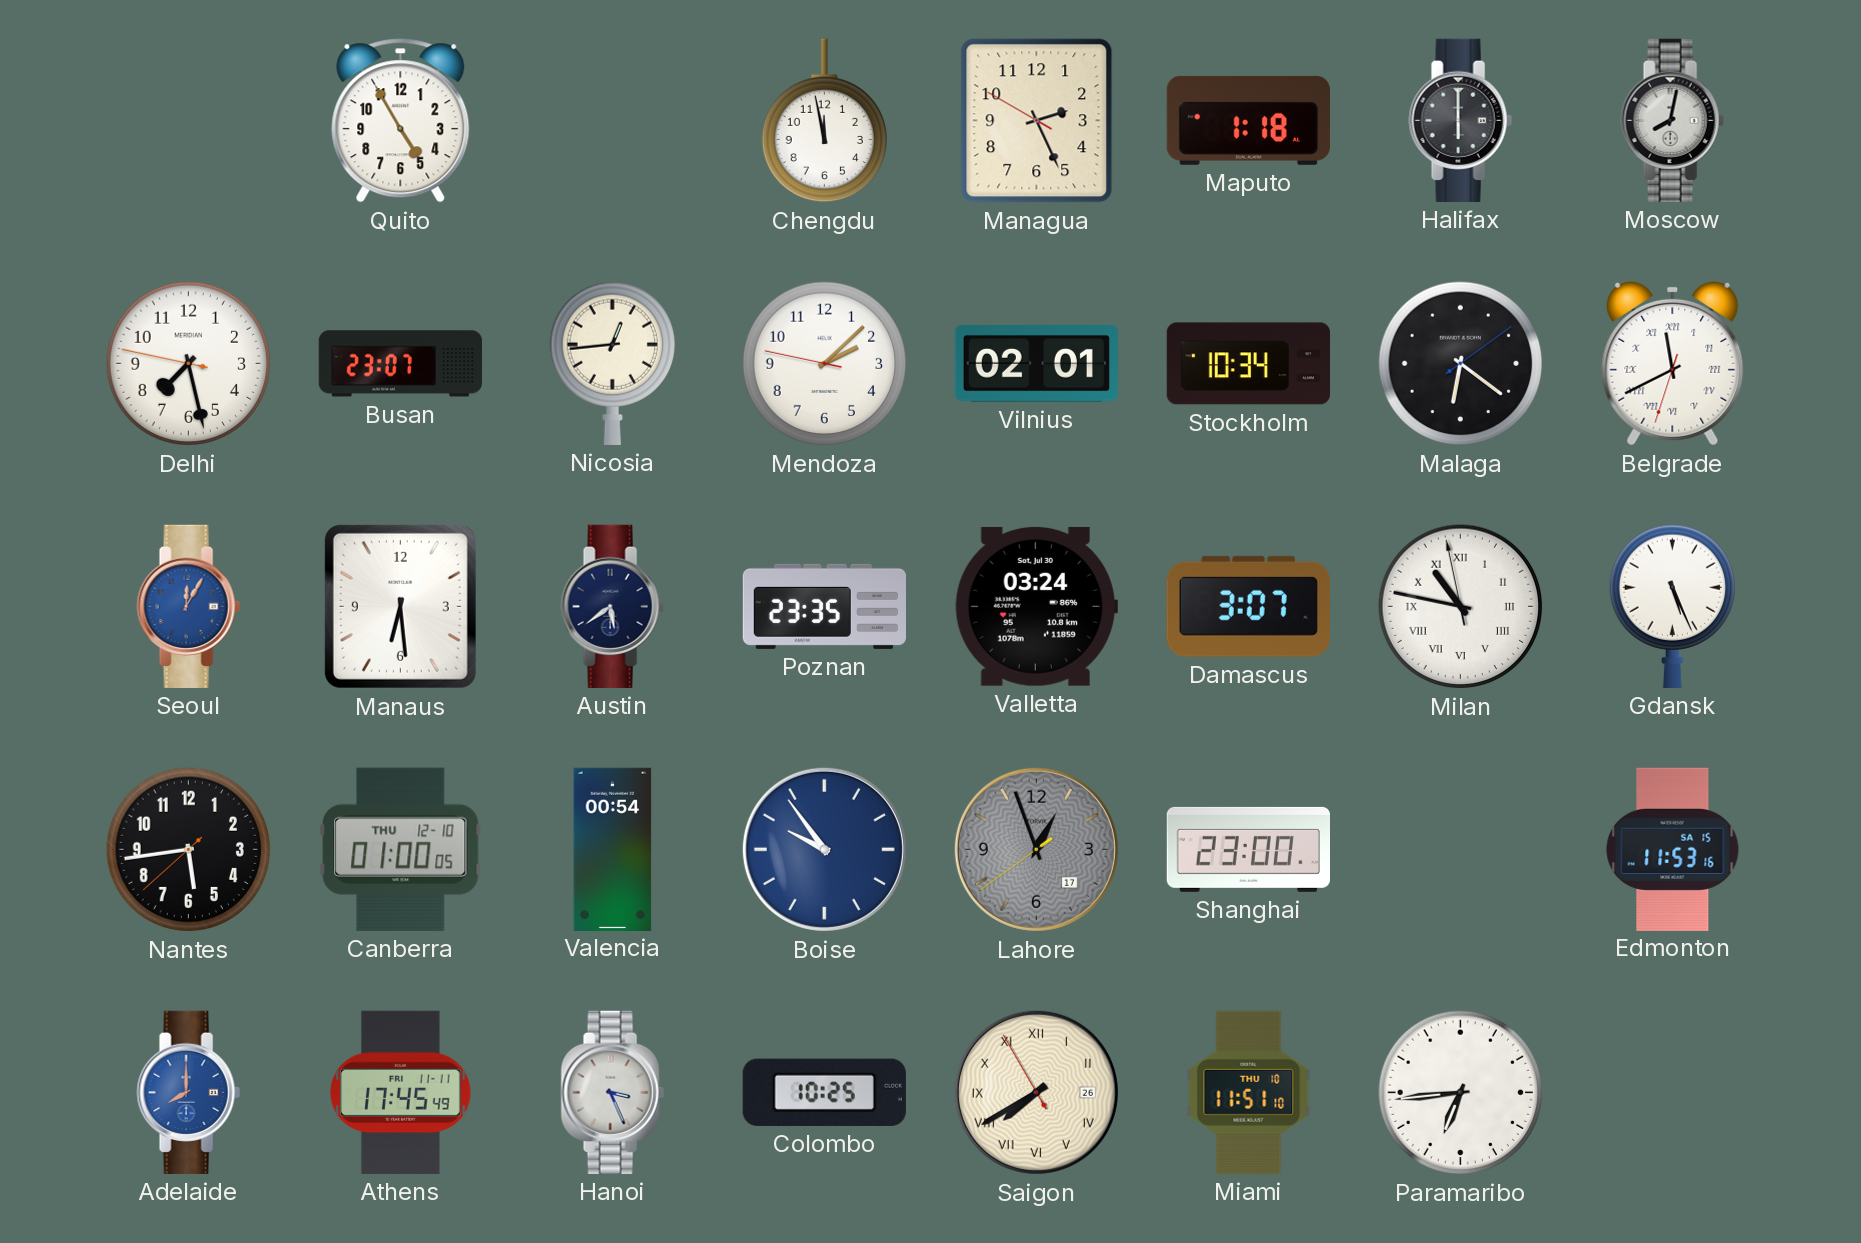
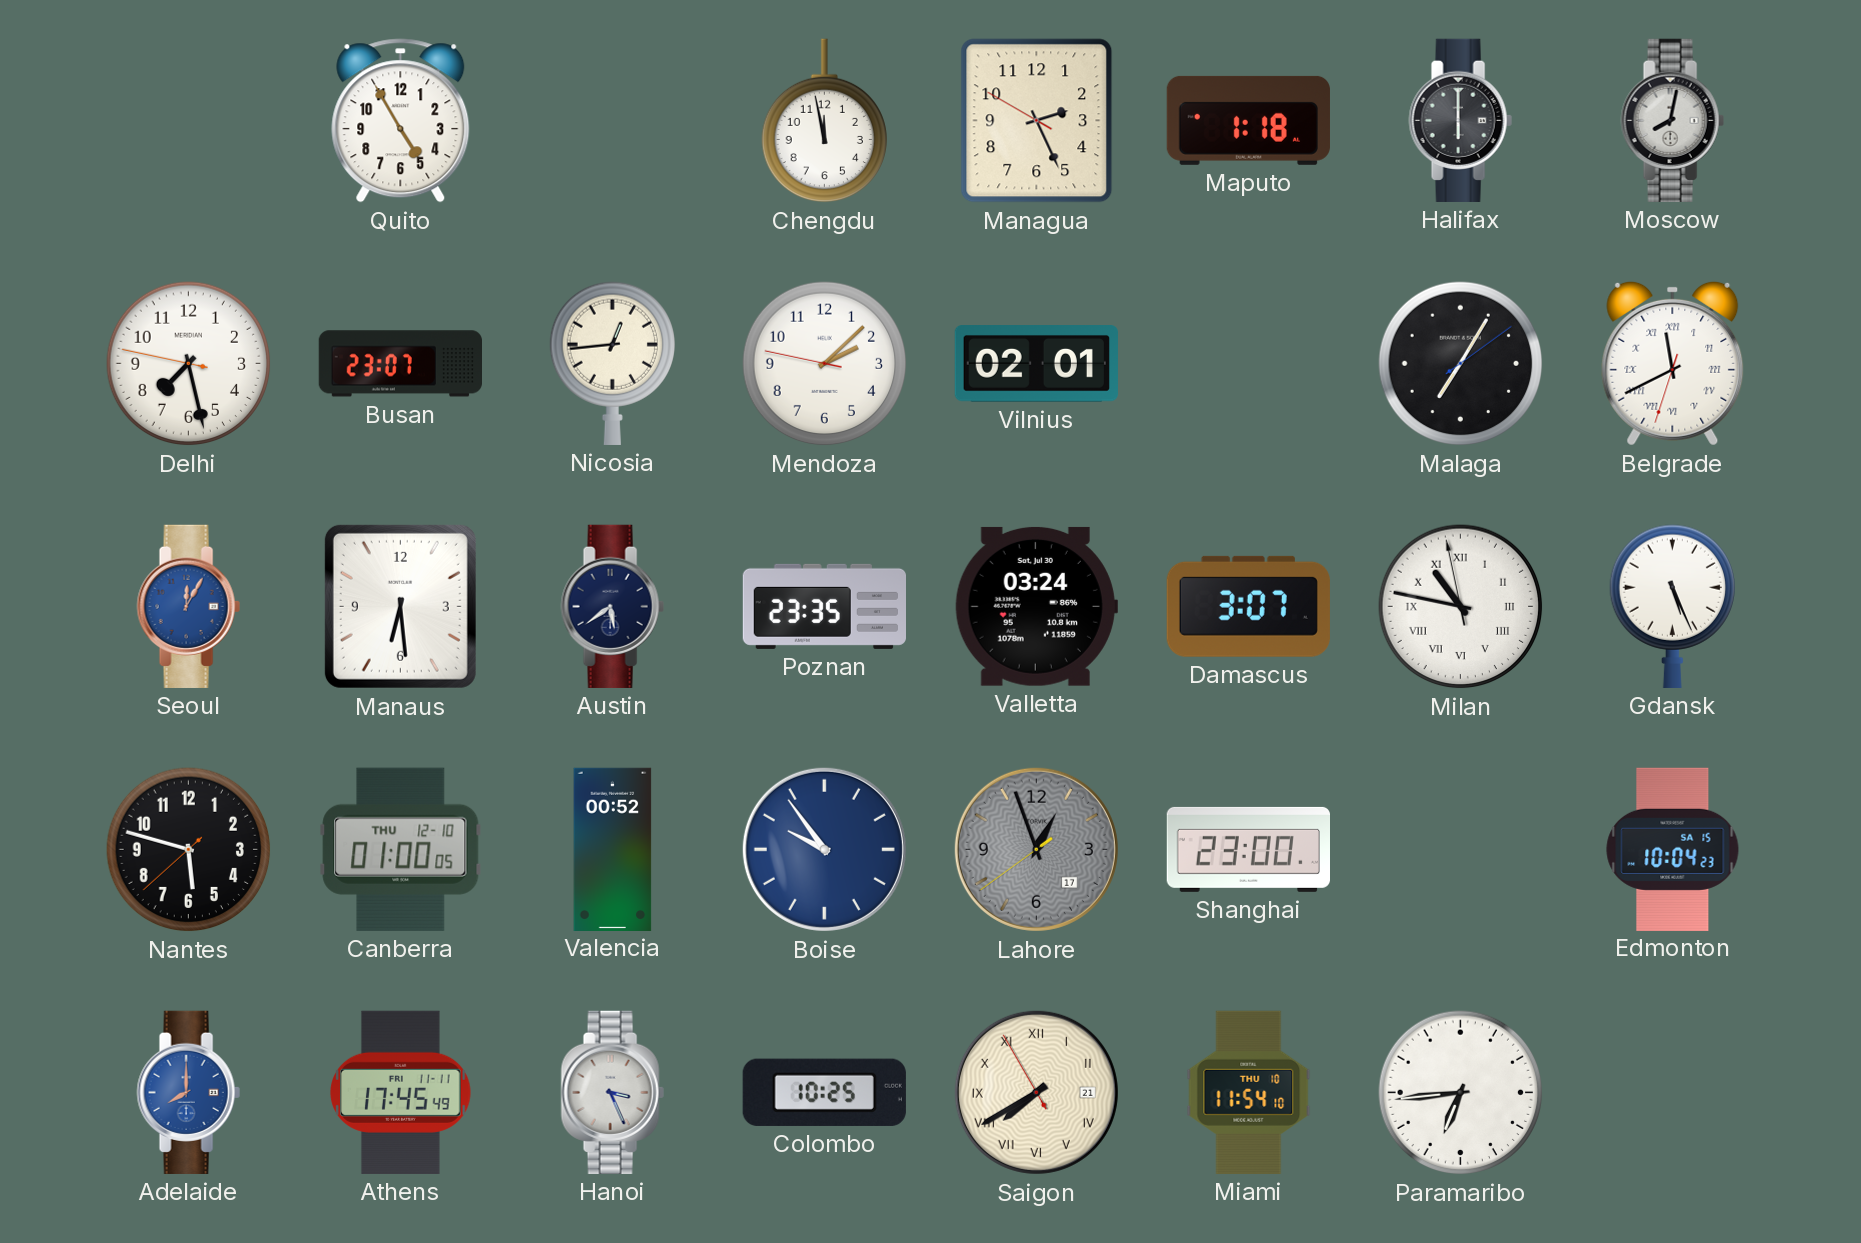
Stockholm: 10:34 -> none (1248, 364)
Malaga: 6:21 -> 7:05 (1461, 364)
Nantes: 5:43 -> 5:47 (189, 850)
Valencia: 00:54 -> 00:52 (613, 849)
Edmonton: 11:53 -> 10:04 (1673, 849)
Saigon date: 26 -> 21 (1036, 1092)
Miami: 11:51 -> 11:54 (1249, 1092)
